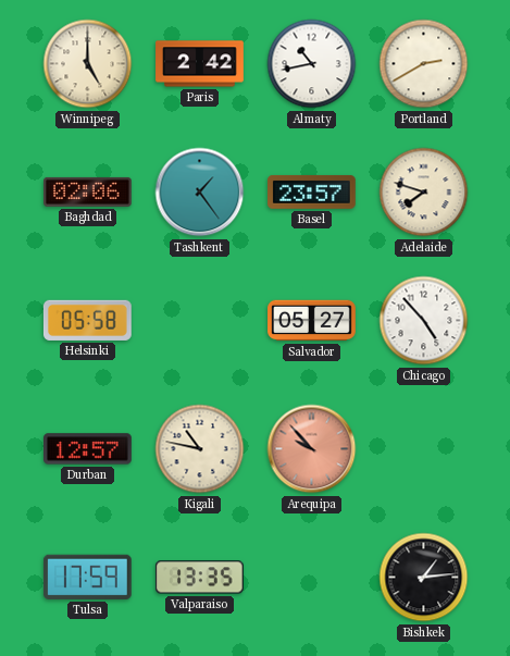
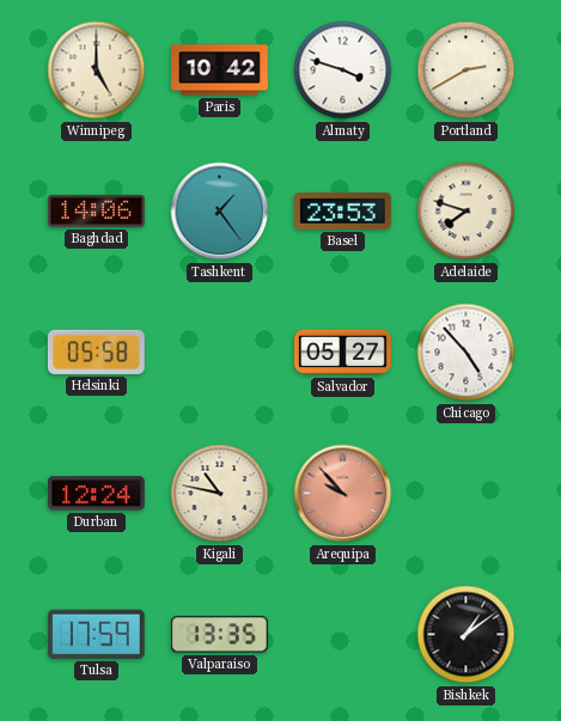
Paris: 2:42 -> 10:42 (220, 71)
Almaty: 10:43 -> 3:48 (343, 71)
Baghdad: 02:06 -> 14:06 (97, 210)
Basel: 23:57 -> 23:53 (343, 210)
Durban: 12:57 -> 12:24 (97, 494)
Bishkek: 1:14 -> 1:09 (467, 635)
